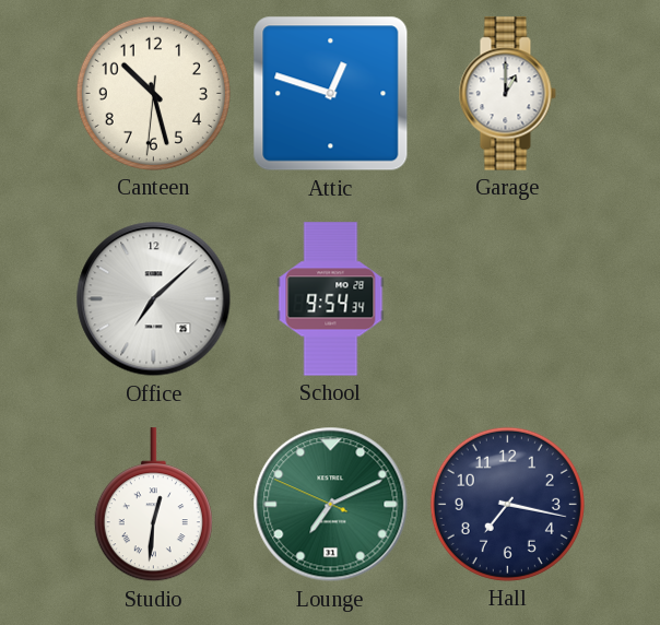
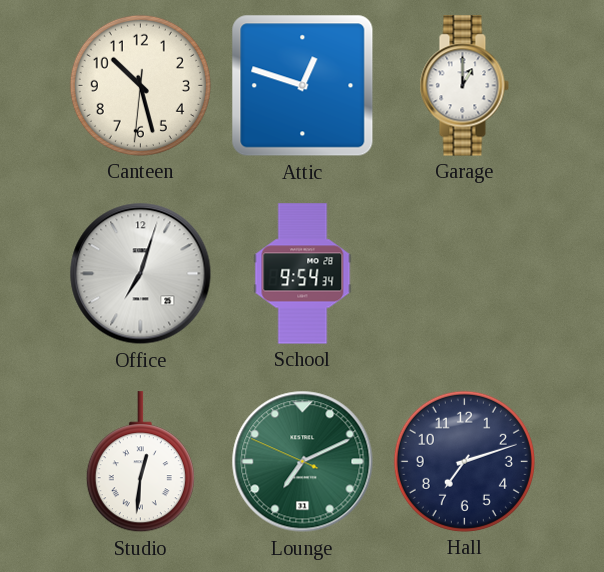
Office: 7:08 -> 7:03 (141, 274)
Hall: 7:17 -> 7:12 (464, 461)
